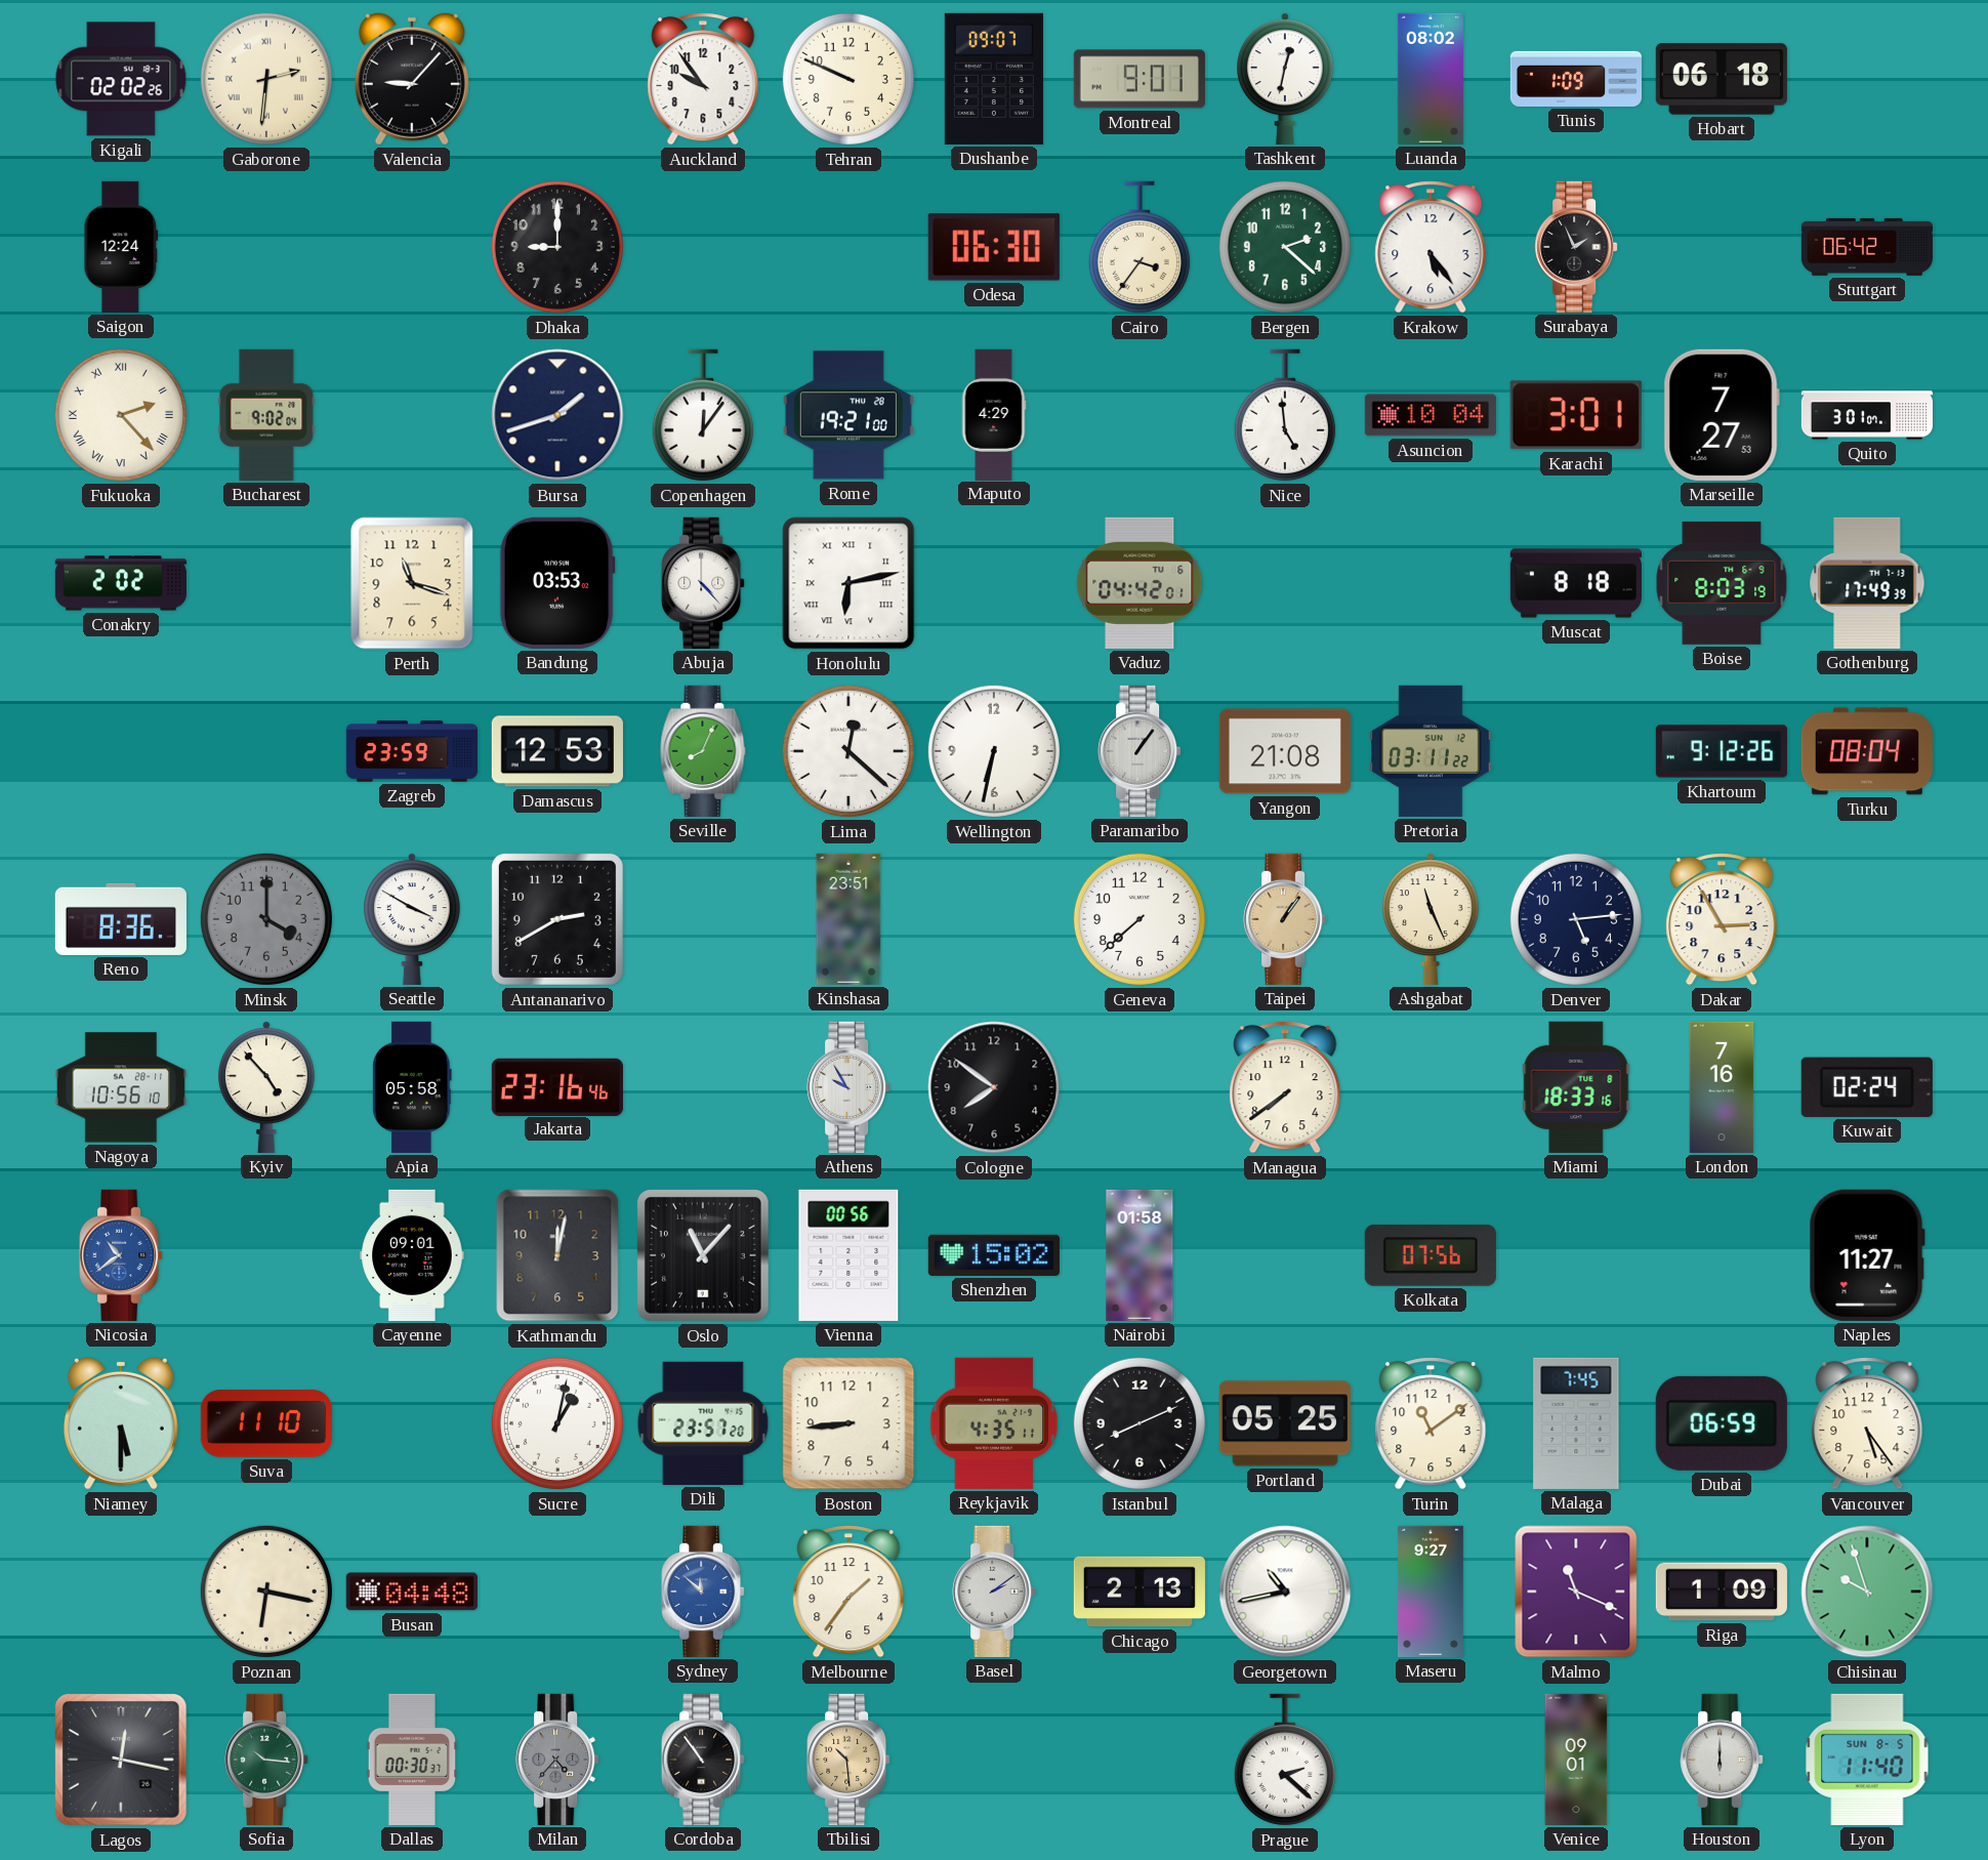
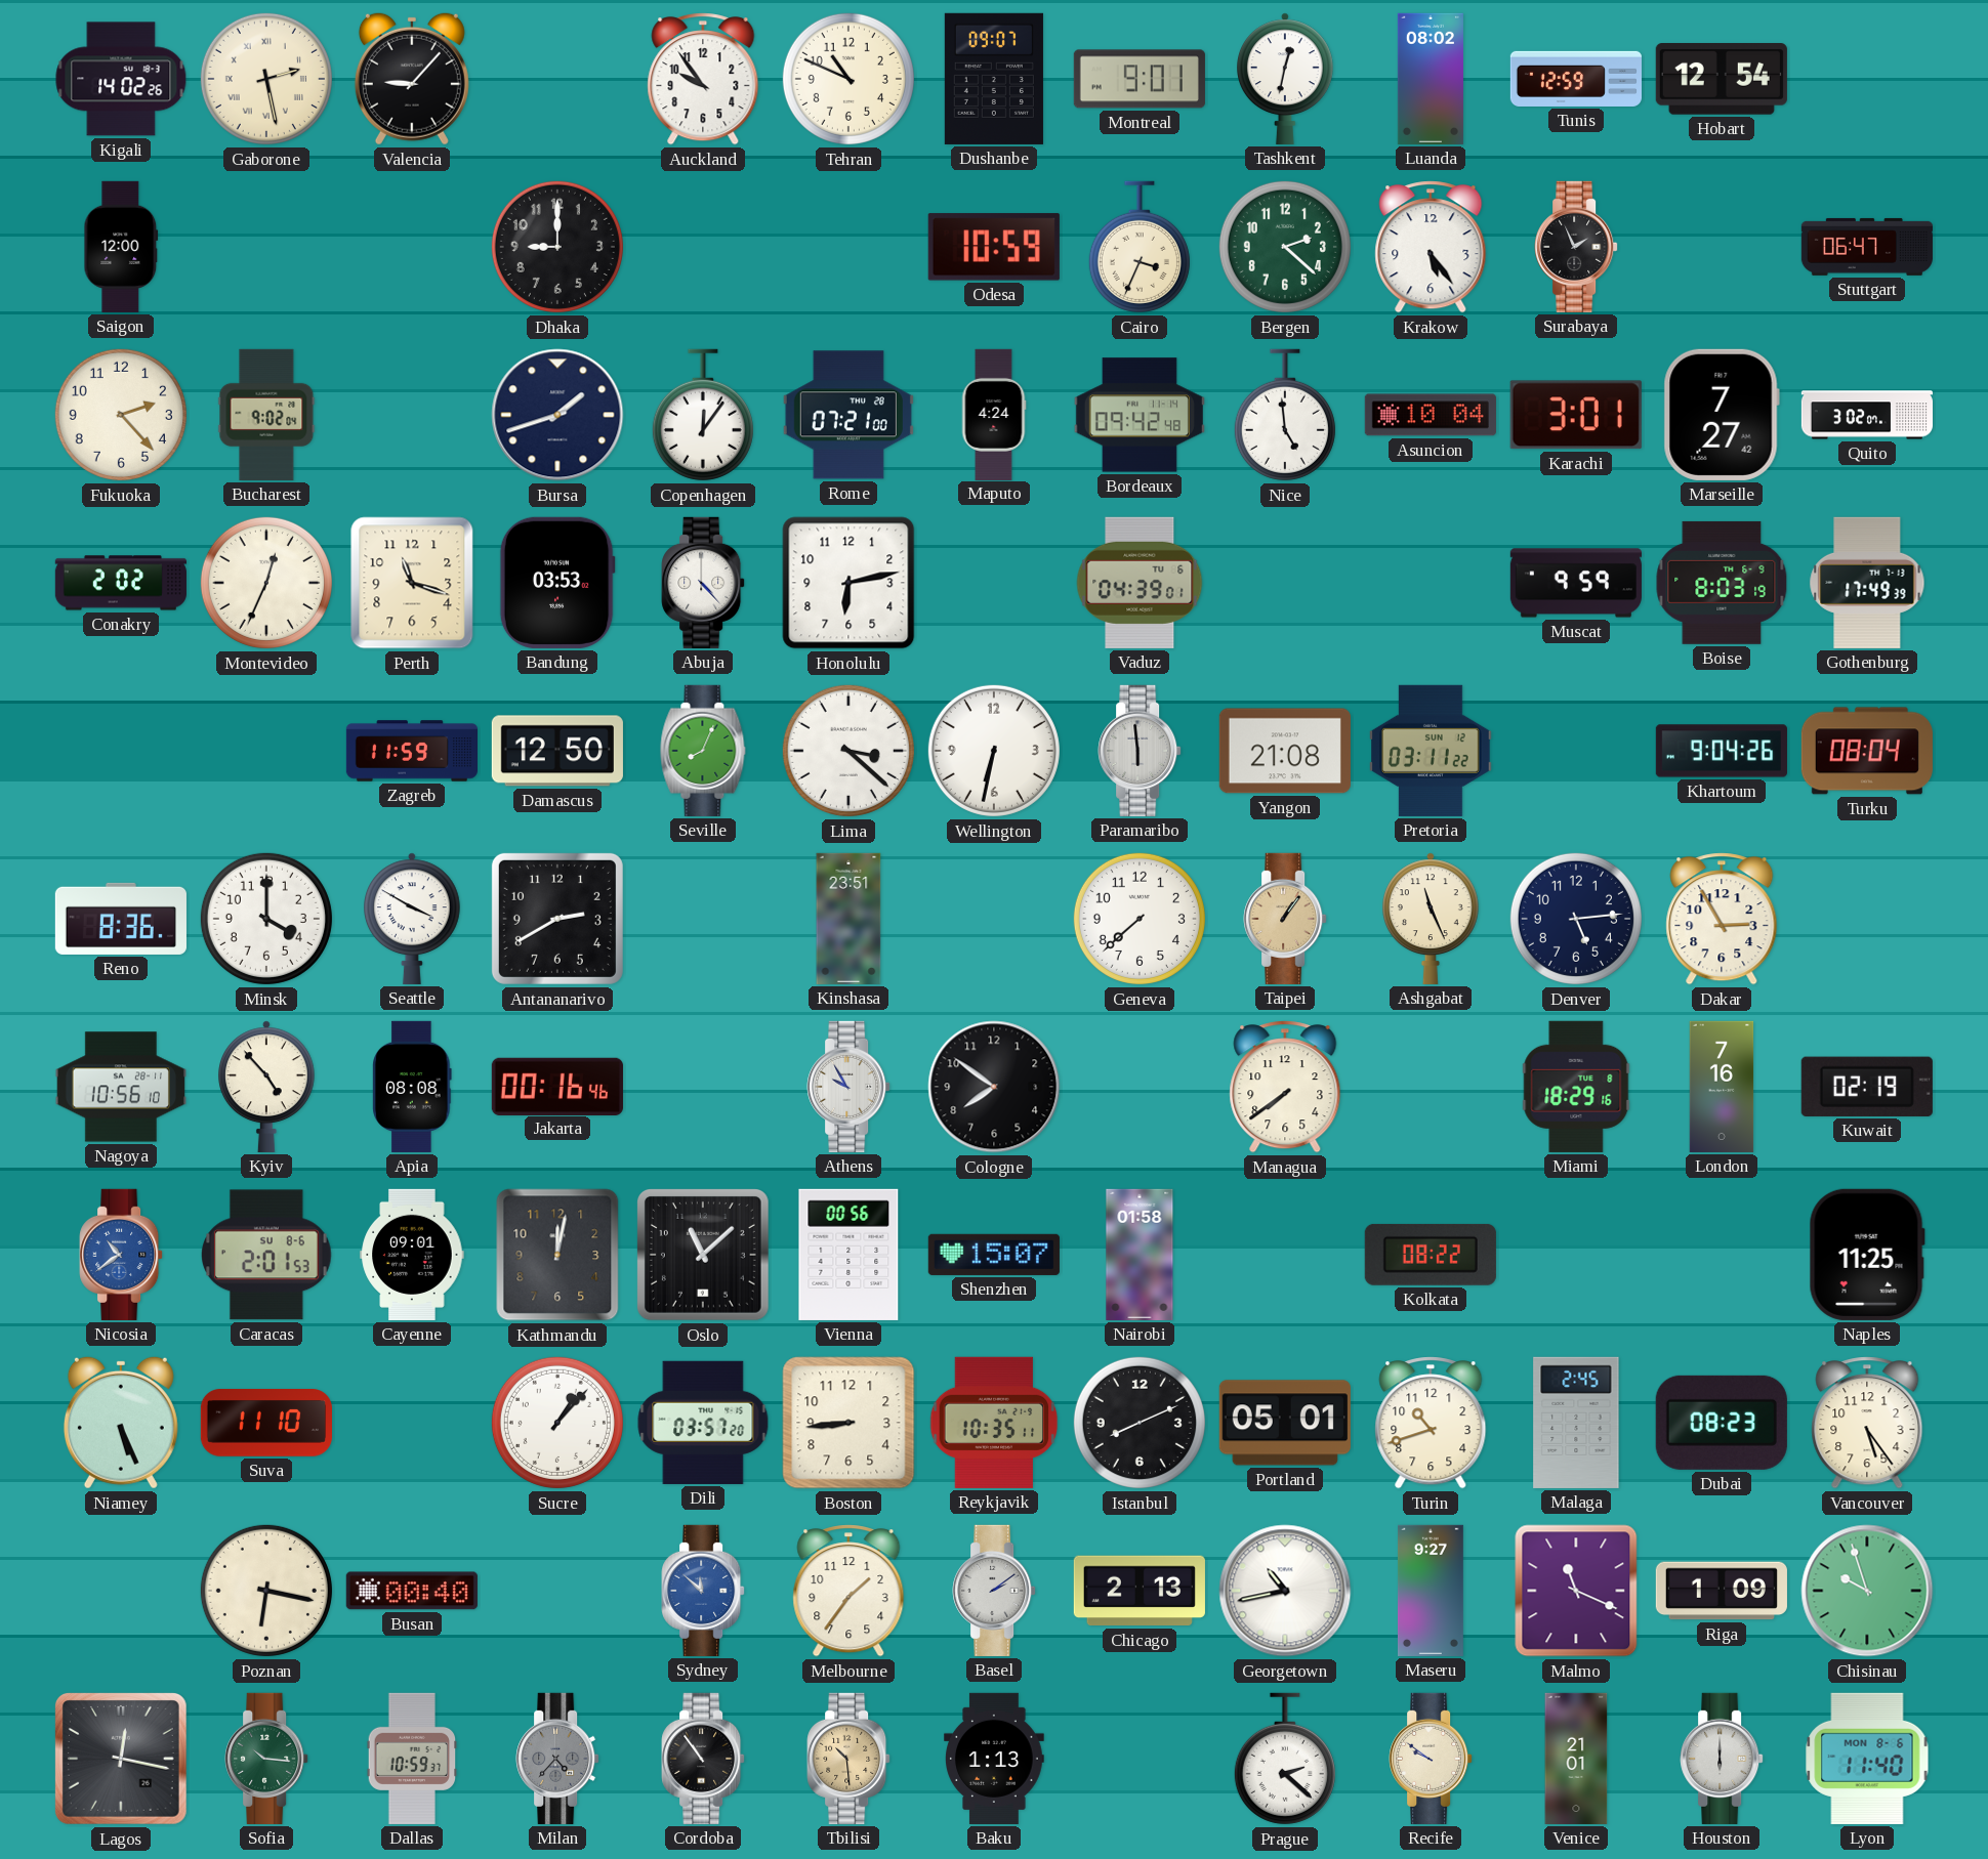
Kigali: 02:02 -> 14:02 (121, 79)
Gaborone: 2:31 -> 2:28 (266, 79)
Tehran: 9:49 -> 10:49 (848, 79)
Tunis: 1:09 -> 12:59 (1575, 79)
Hobart: 06:18 -> 12:54 (1722, 79)
Saigon: 12:24 -> 12:00 (121, 247)
Odesa: 06:30 -> 10:59 (994, 247)
Cairo: 3:36 -> 3:34 (1140, 247)
Stuttgart: 06:42 -> 06:47 (1867, 247)
Fukuoka numerals: Roman -> Arabic (121, 415)
Rome: 19:21 -> 07:21 (848, 415)
Maputo: 4:29 -> 4:24 (994, 414)
Bordeaux: none -> 09:42 (1140, 415)
Marseille: 7:27:53 -> 7:27:42 (1722, 415)
Quito: 3:01 -> 3:02 (1866, 415)
Montevideo: none -> 12:34 (266, 583)
Honolulu numerals: Roman -> Arabic (848, 583)
Vaduz: 04:42 -> 04:39 (1140, 583)
Muscat: 8:18 -> 9:59 (1576, 583)
Zagreb: 23:59 -> 11:59 (411, 751)
Damascus: 12:53 -> 12:50 (557, 751)
Lima: 12:22 -> 3:22 (848, 751)
Paramaribo: 1:06 -> 5:59 (1140, 751)
Khartoum: 9:12 -> 9:04 (1722, 751)
Minsk dial: grey -> white (266, 919)
Apia: 05:58 -> 08:08 (412, 1087)
Jakarta: 23:16 -> 00:16 (557, 1086)
Miami: 18:33 -> 18:29 (1576, 1087)
Kuwait: 02:24 -> 02:19 (1867, 1087)
Caracas: none -> 2:01 (267, 1255)
Oslo: 11:07 -> 11:08 (703, 1255)
Shenzhen: 15:02 -> 15:07 (994, 1255)
Kolkata: 07:56 -> 08:22 (1431, 1255)
Naples: 11:27 -> 11:25 (1867, 1255)
Niamey: 5:30 -> 5:26 (121, 1423)
Sucre: 1:02 -> 1:07 (557, 1423)
Dili: 23:57 -> 03:57 (703, 1423)
Reykjavik: 4:35 -> 10:35 (994, 1423)
Portland: 05:25 -> 05:01 (1285, 1423)
Turin: 11:09 -> 10:42 (1431, 1423)
Malaga: 7:45 -> 2:45 (1576, 1423)
Dubai: 06:59 -> 08:23 (1722, 1423)
Busan: 04:48 -> 00:40 (412, 1591)
Dallas: 00:30 -> 10:59 (412, 1759)
Baku: none -> 1:13 (995, 1759)
Recife: none -> 9:51 (1431, 1759)
Venice: 09:01 -> 21:01 (1576, 1759)
Lyon date: SUN 8-5 -> MON 8-6 (1867, 1759)
